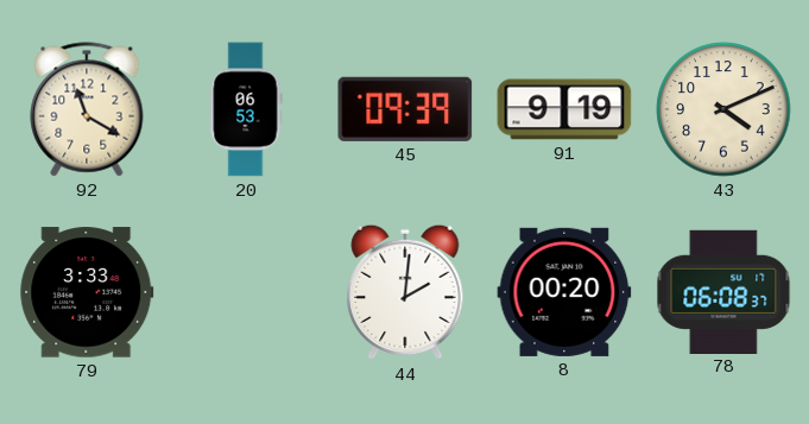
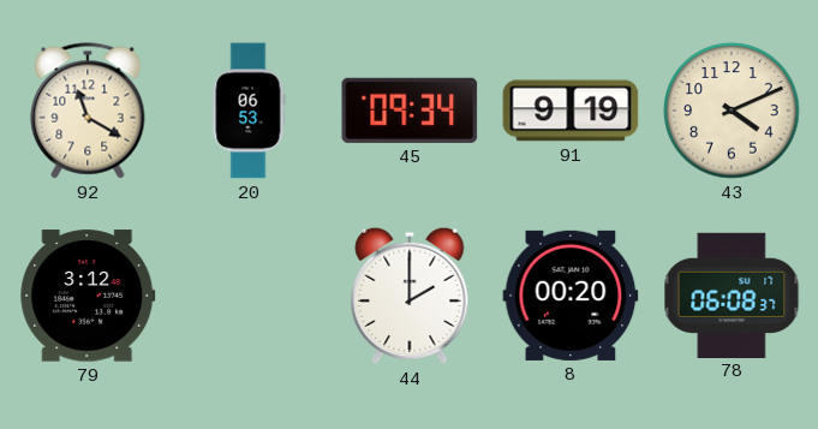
45: 09:39 -> 09:34 (410, 111)
79: 3:33 -> 3:12 (88, 296)
44: 2:01 -> 2:00 (410, 296)
